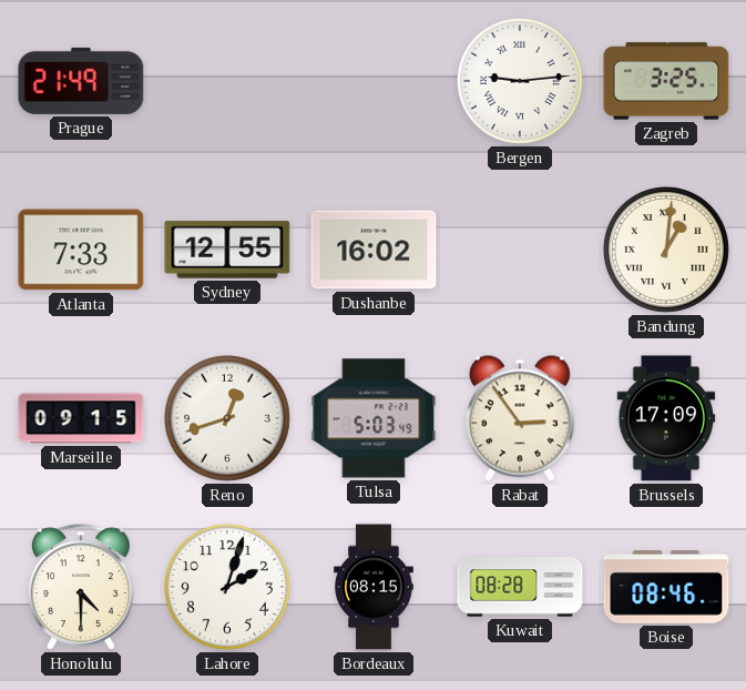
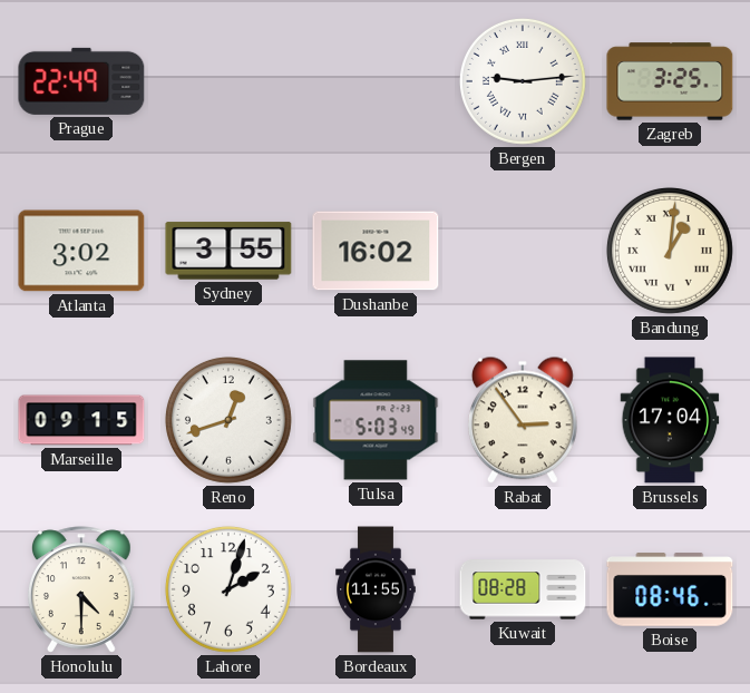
Prague: 21:49 -> 22:49 (81, 81)
Atlanta: 7:33 -> 3:02 (81, 251)
Sydney: 12:55 -> 3:55 (228, 251)
Brussels: 17:09 -> 17:04 (670, 420)
Bordeaux: 08:15 -> 11:55 (376, 589)
